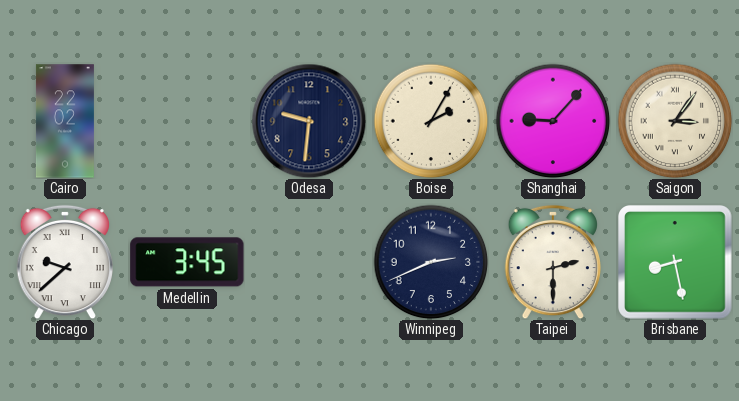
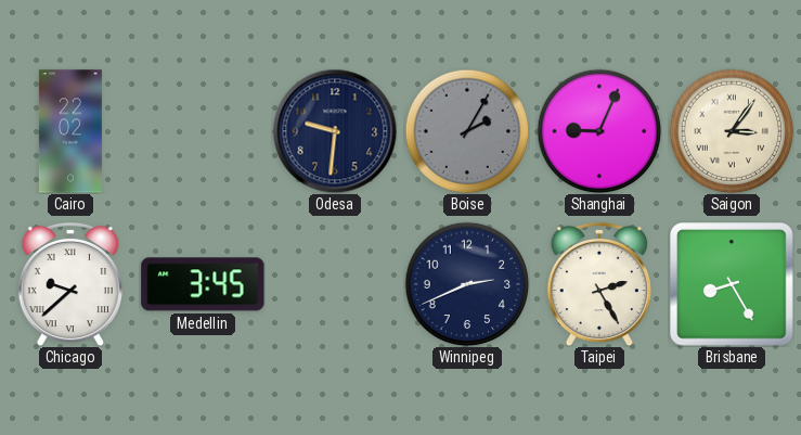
Boise dial: cream -> grey (467, 131)
Shanghai: 9:07 -> 9:04 (599, 131)
Taipei: 2:30 -> 2:25 (598, 284)
Brisbane: 8:28 -> 8:25 (732, 284)
